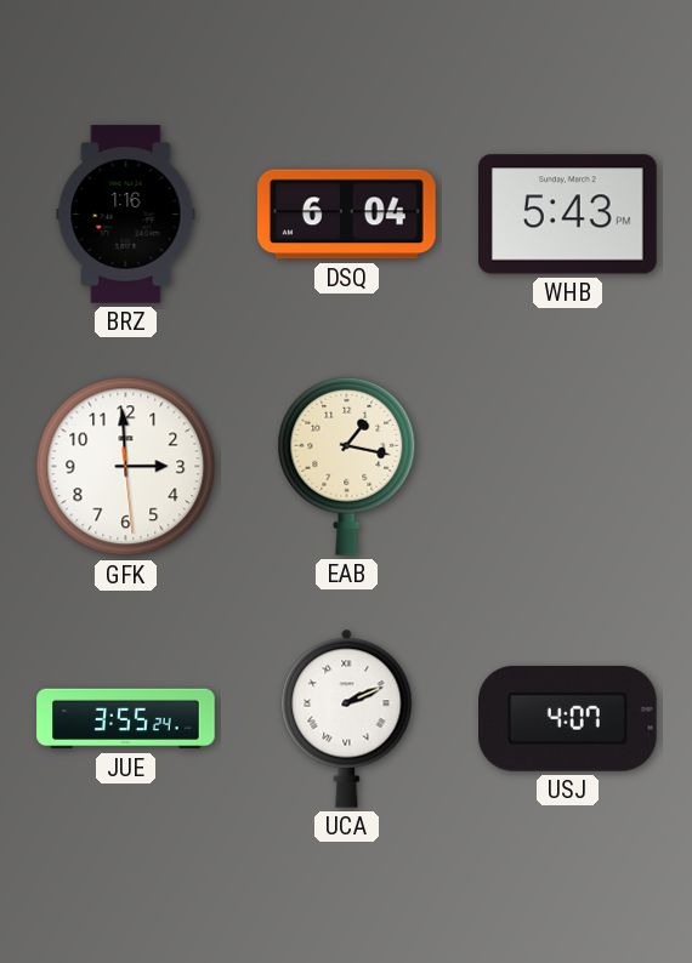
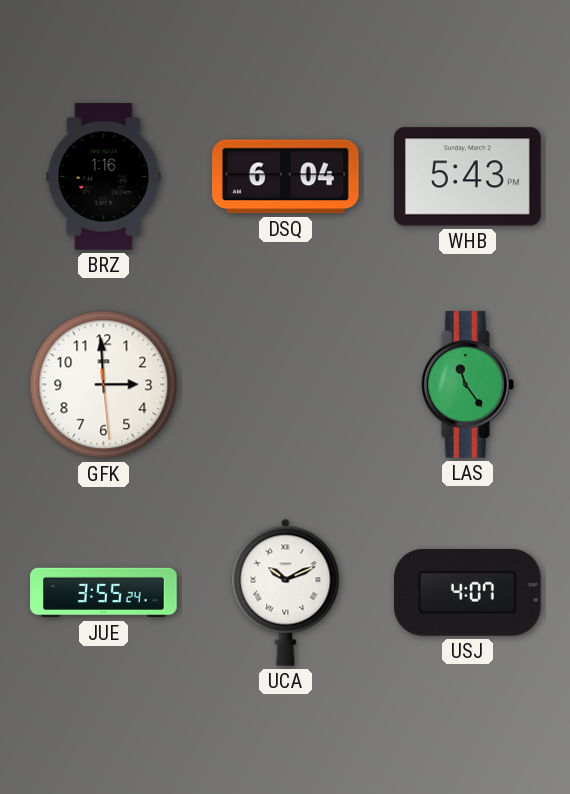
EAB: 1:17 -> none (347, 466)
LAS: none -> 11:24 (467, 385)
UCA: 2:11 -> 10:11 (286, 592)
